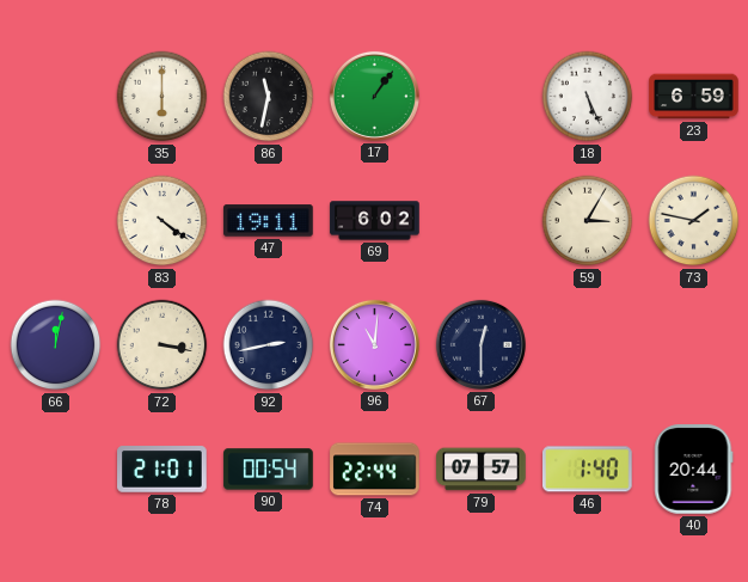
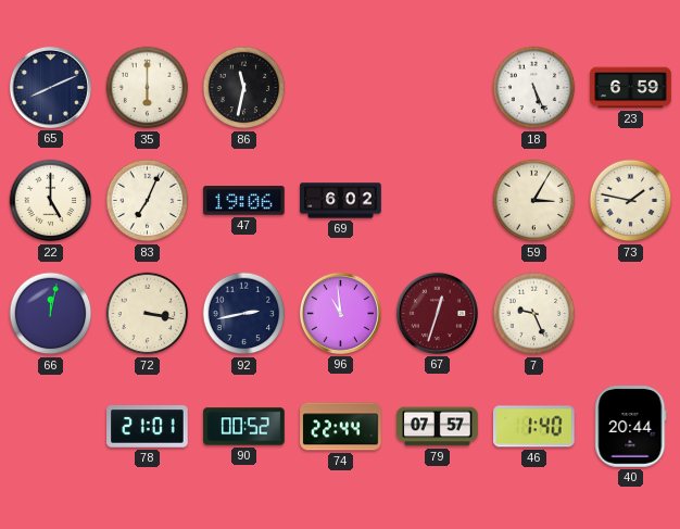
65: none -> 8:11 (50, 87)
17: 1:06 -> none (374, 96)
22: none -> 5:00 (51, 201)
83: 4:21 -> 7:04 (148, 201)
47: 19:11 -> 19:06 (244, 201)
96: 11:01 -> 10:59 (340, 313)
67: 12:30 -> 12:33 (437, 313)
67 dial: navy -> burgundy (437, 313)
7: none -> 9:26 (534, 314)
90: 00:54 -> 00:52 (244, 427)
